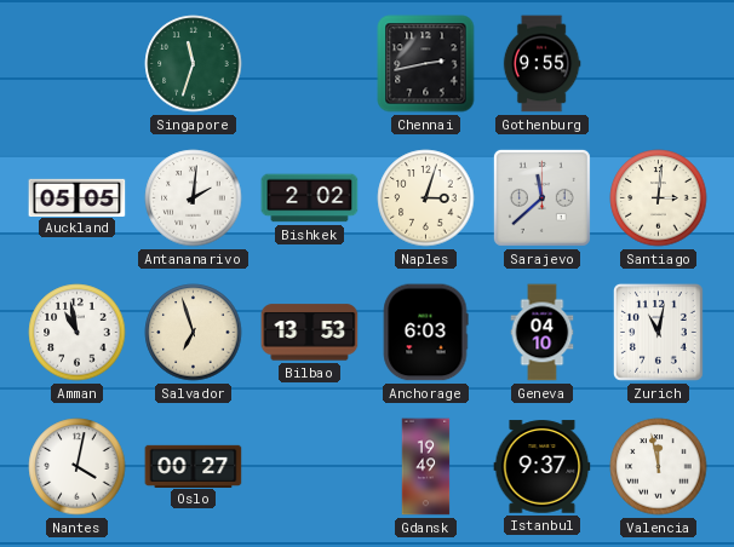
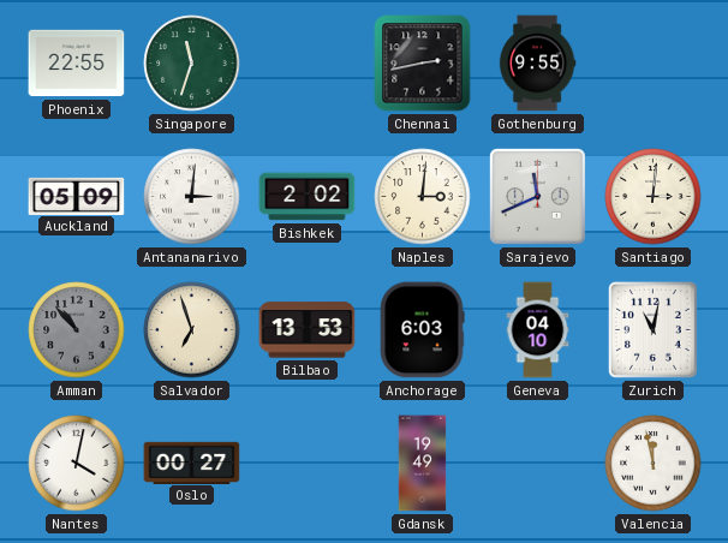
Phoenix: none -> 22:55 (77, 64)
Auckland: 05:05 -> 05:09 (77, 196)
Antananarivo: 2:01 -> 3:01 (192, 197)
Naples: 3:03 -> 3:01 (423, 197)
Sarajevo: 11:38 -> 11:41 (537, 196)
Amman: 10:58 -> 10:53 (77, 330)
Amman dial: white -> grey (77, 330)
Istanbul: 9:37 -> none (543, 467)
